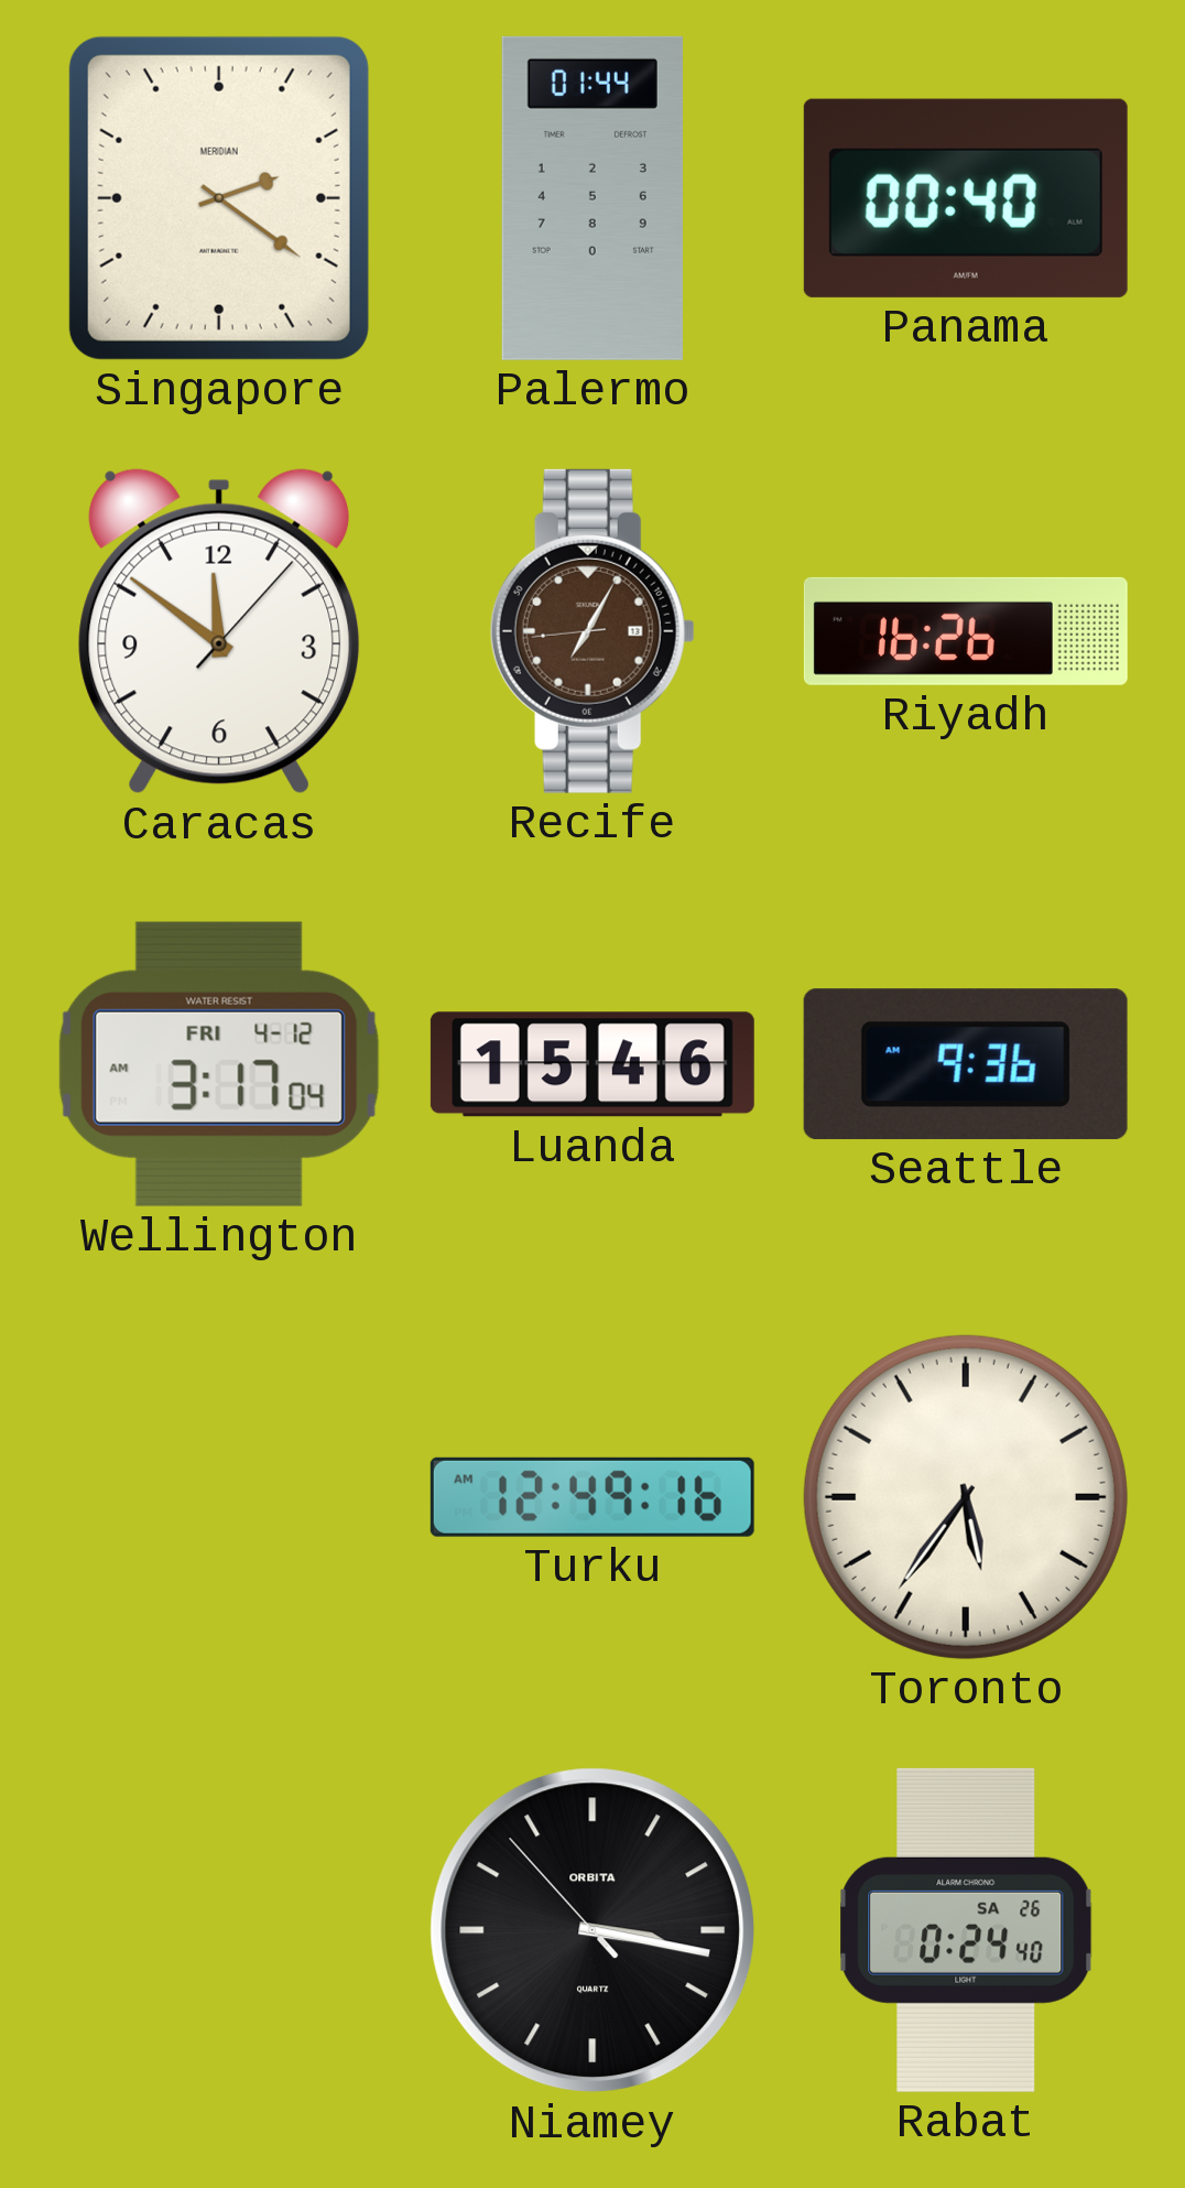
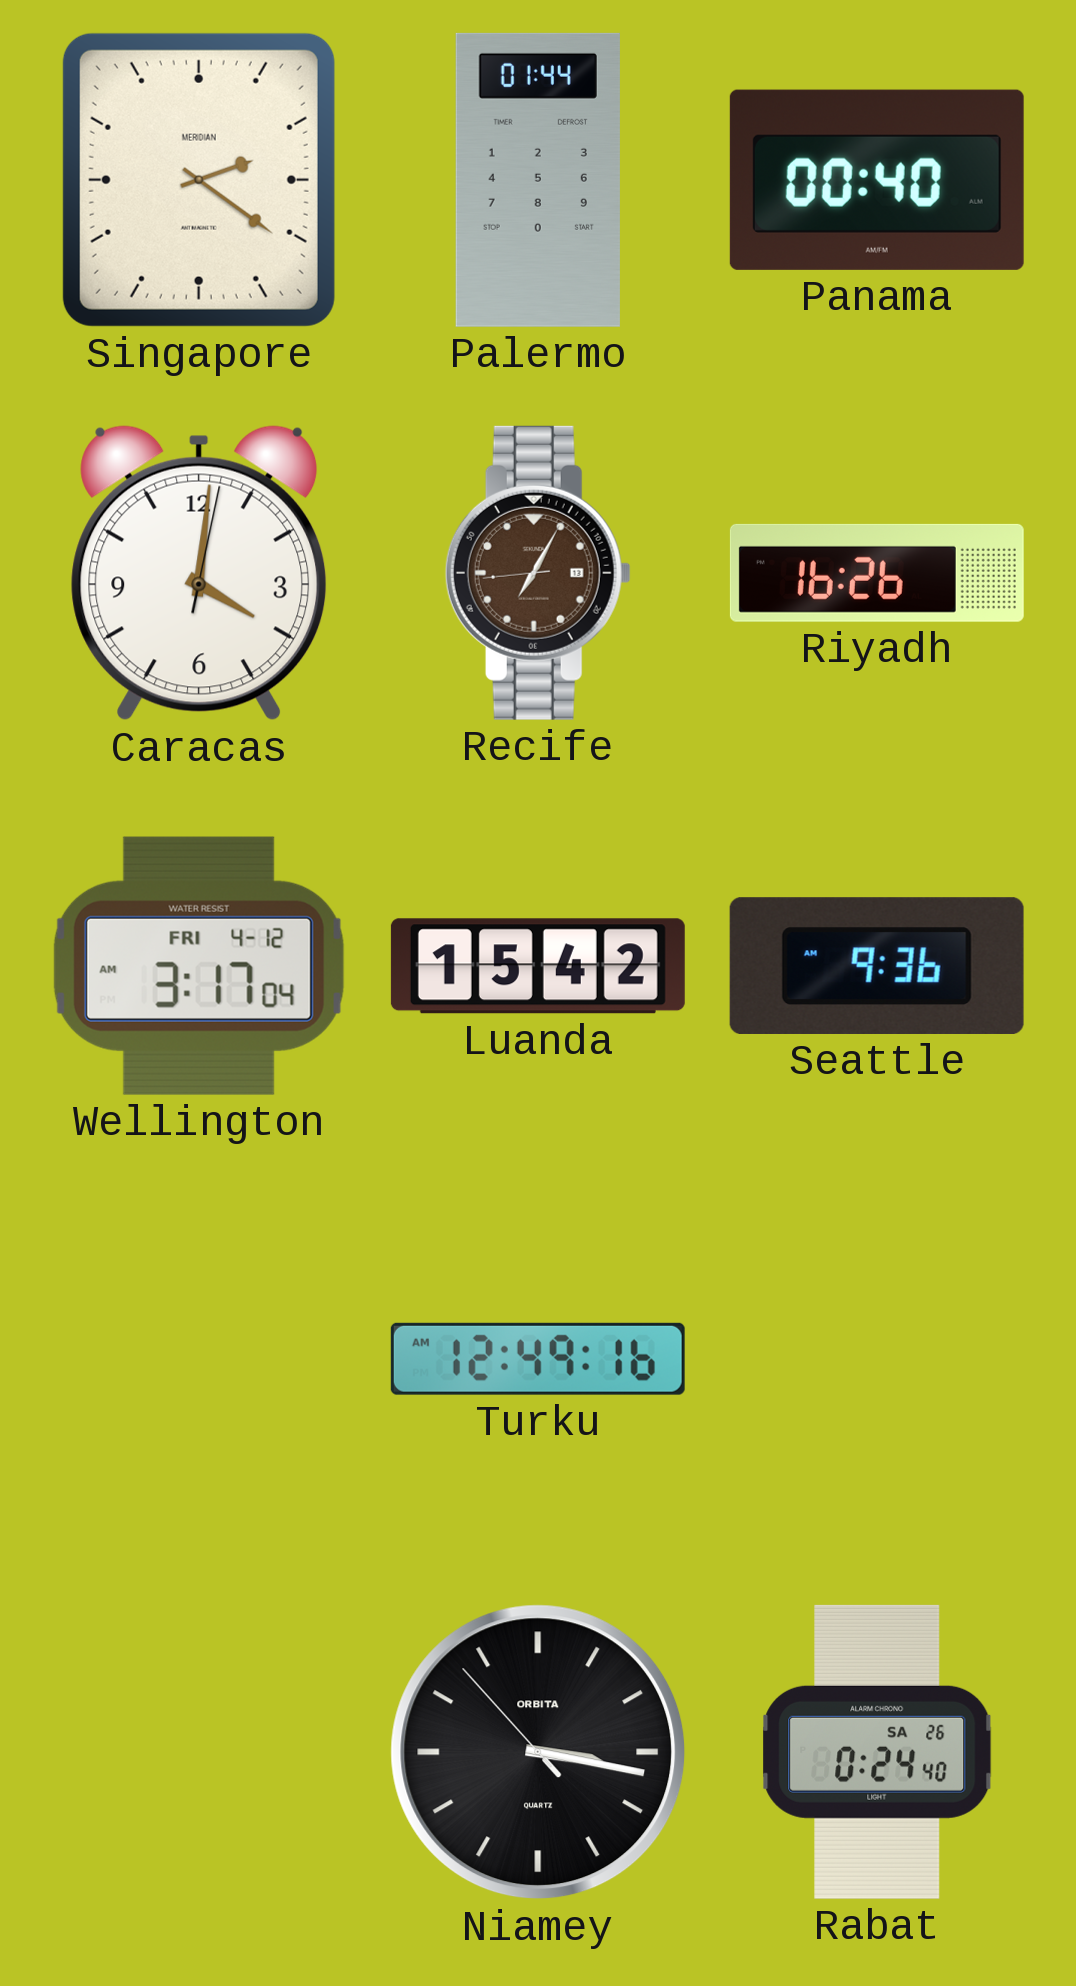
Caracas: 11:51 -> 4:01 (199, 573)
Luanda: 15:46 -> 15:42 (538, 966)
Toronto: 5:36 -> none (966, 1497)
